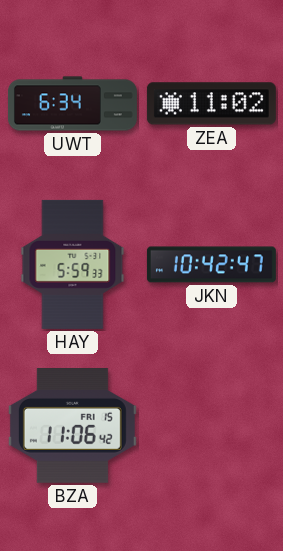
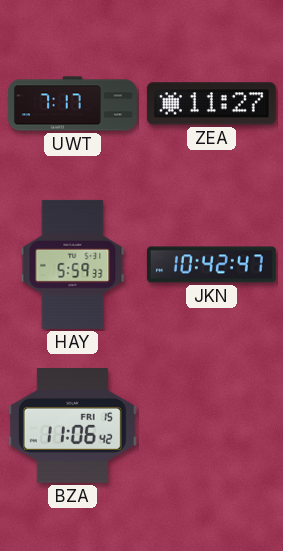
UWT: 6:34 -> 7:17 (72, 104)
ZEA: 11:02 -> 11:27 (211, 104)
